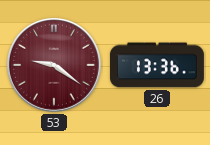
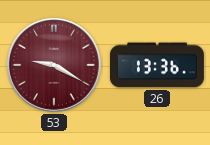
53: 9:21 -> 9:20 (54, 65)
